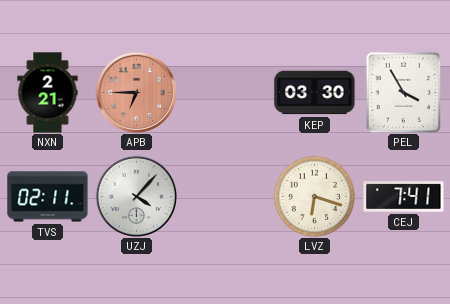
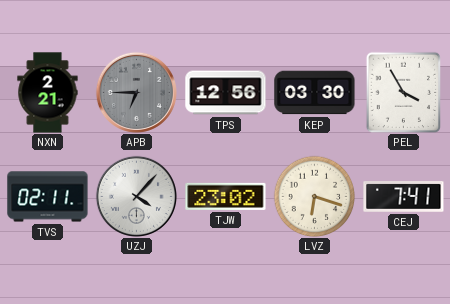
APB dial: salmon -> grey (136, 92)
TPS: none -> 12:56 (226, 93)
TJW: none -> 23:02 (226, 196)
